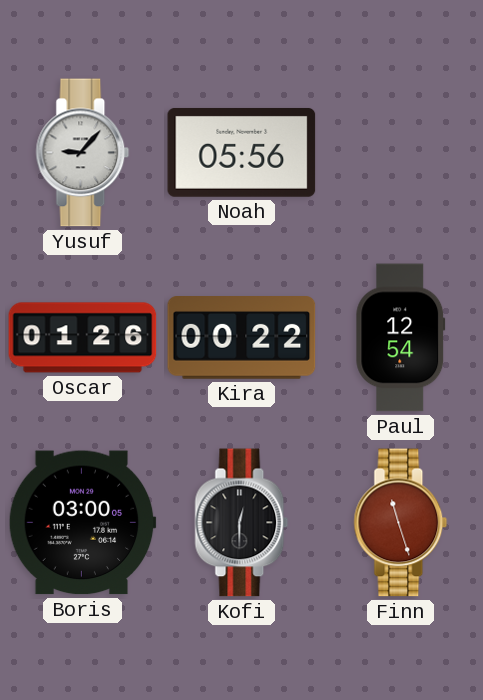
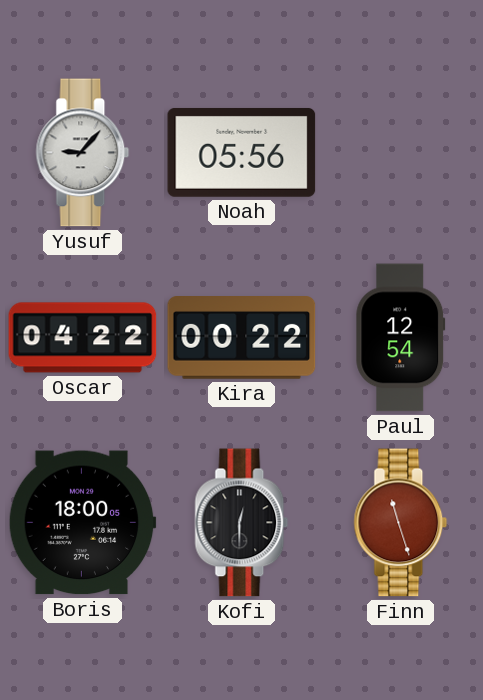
Oscar: 01:26 -> 04:22 (83, 338)
Boris: 03:00 -> 18:00 (82, 523)
